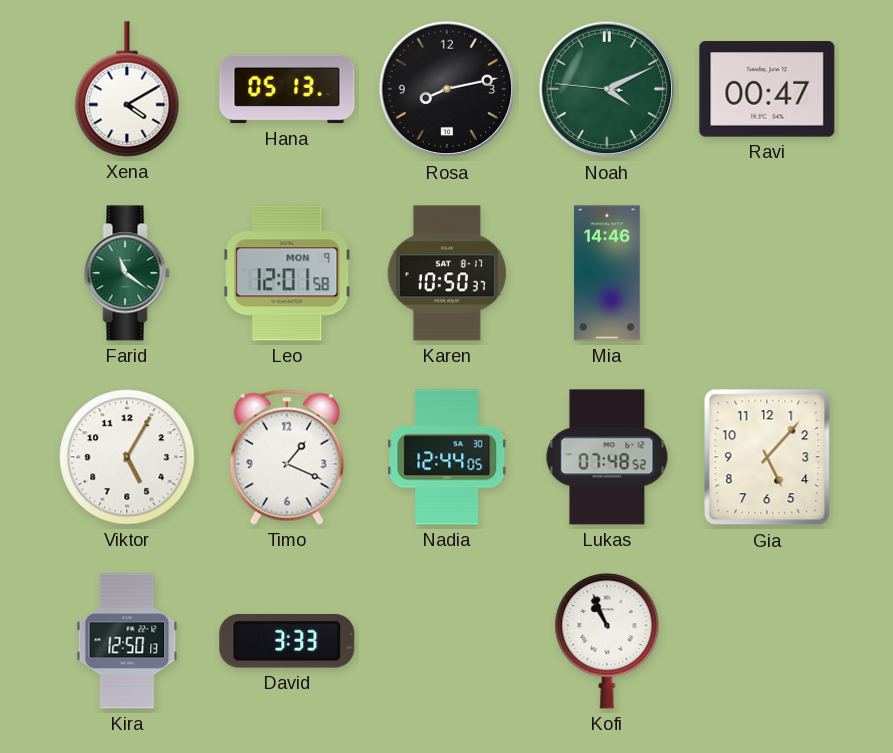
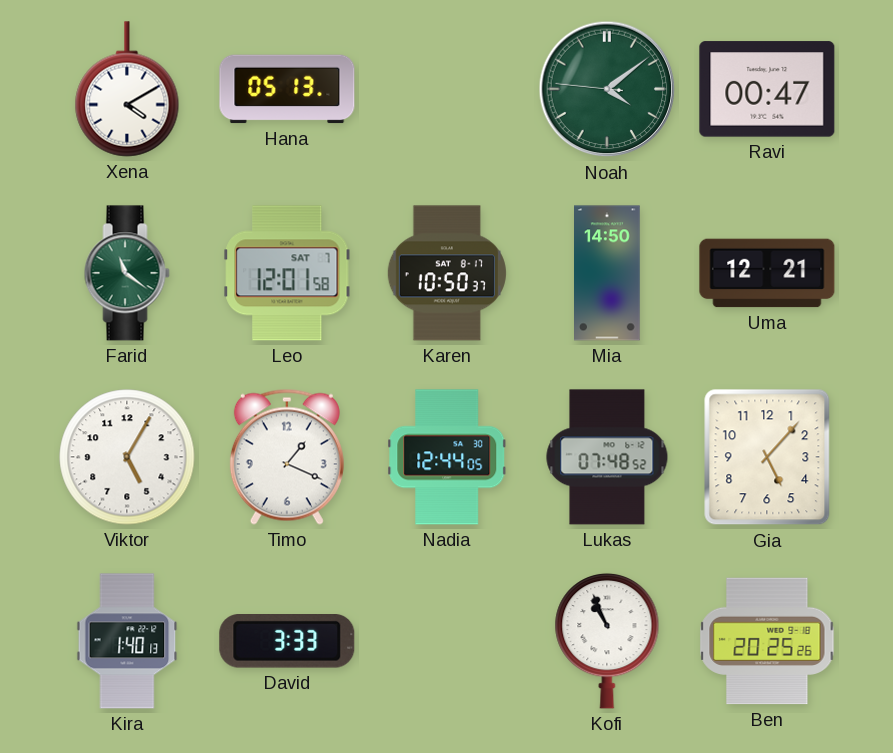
Rosa: 8:13 -> none (447, 89)
Noah: 4:10 -> 4:08 (607, 89)
Leo date: MON 9 -> SAT 7 (287, 273)
Mia: 14:46 -> 14:50 (607, 273)
Uma: none -> 12:21 (767, 273)
Kira: 12:50 -> 1:40 (127, 641)
Ben: none -> 20:25 (767, 641)
